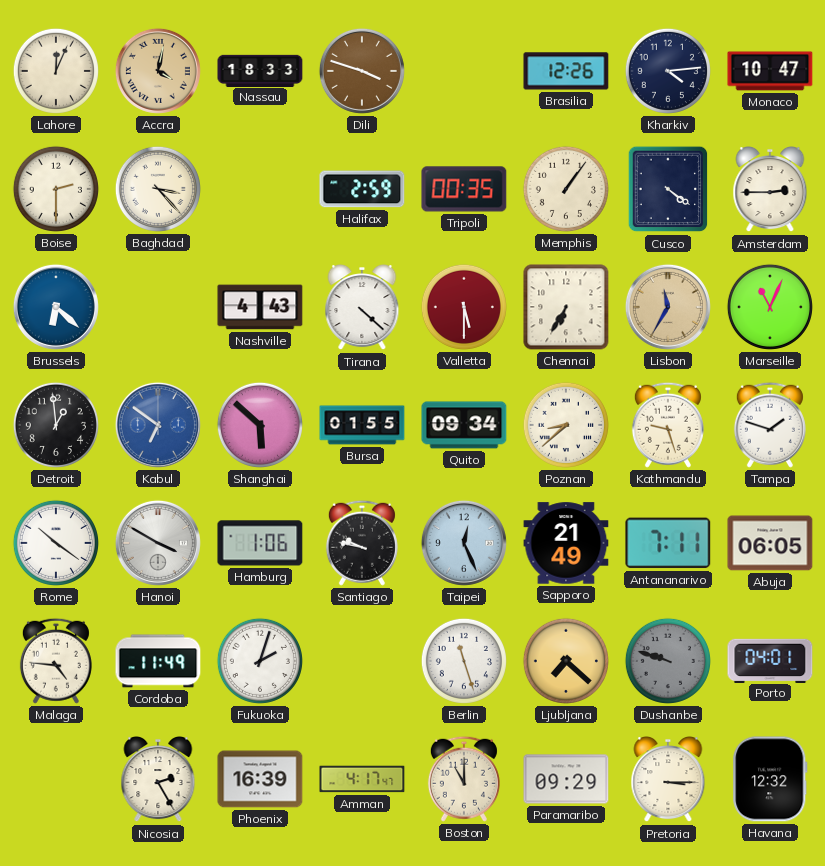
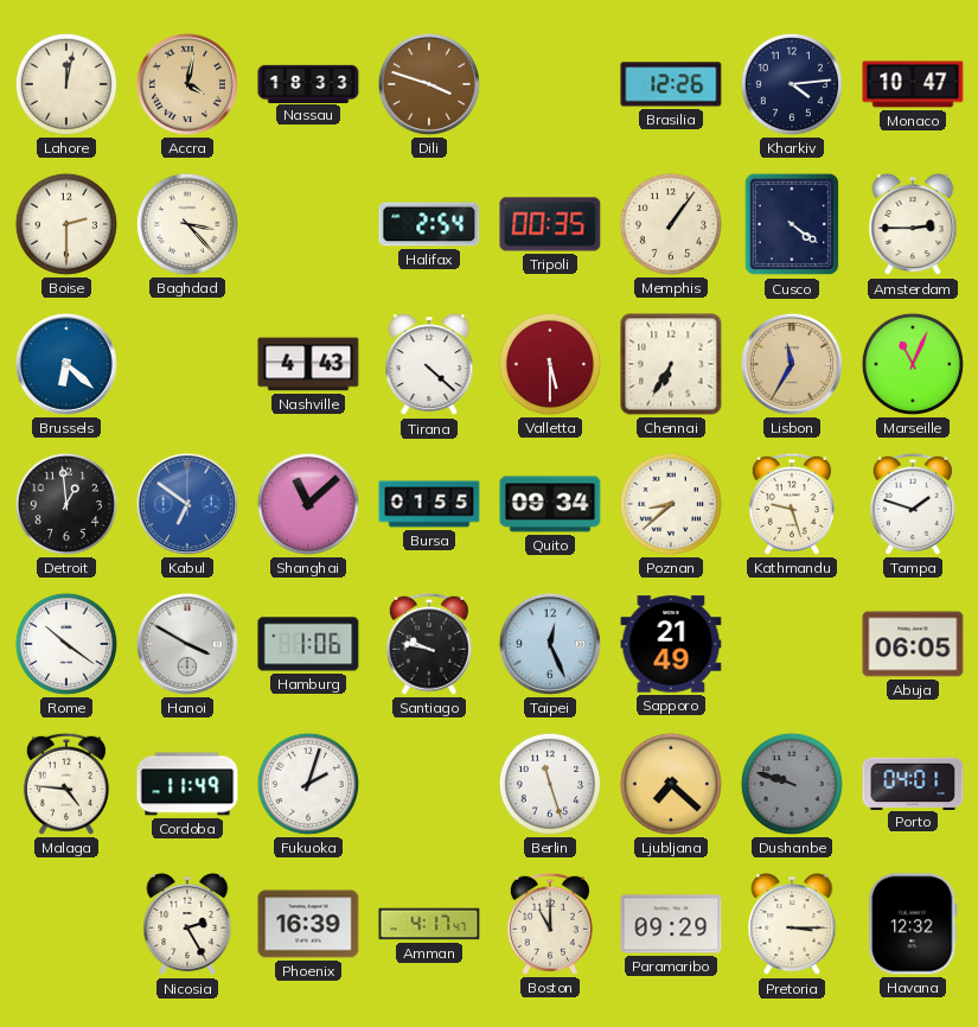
Lahore: 12:04 -> 12:02 (66, 84)
Halifax: 2:59 -> 2:54 (429, 224)
Shanghai: 5:52 -> 11:08 (308, 504)
Antananarivo: 7:11 -> none (668, 543)
